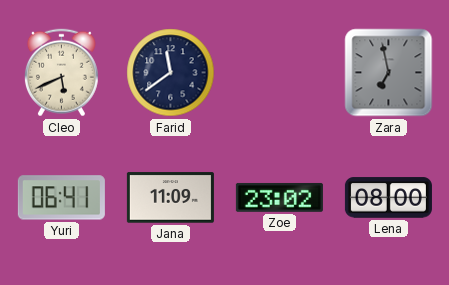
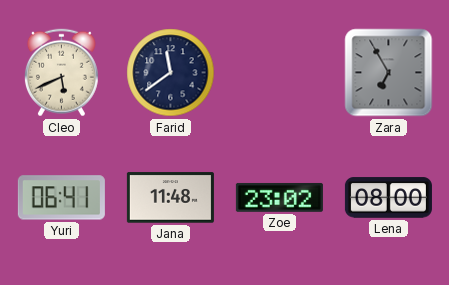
Zara: 6:58 -> 6:55 (389, 73)
Jana: 11:09 -> 11:48 (170, 198)
